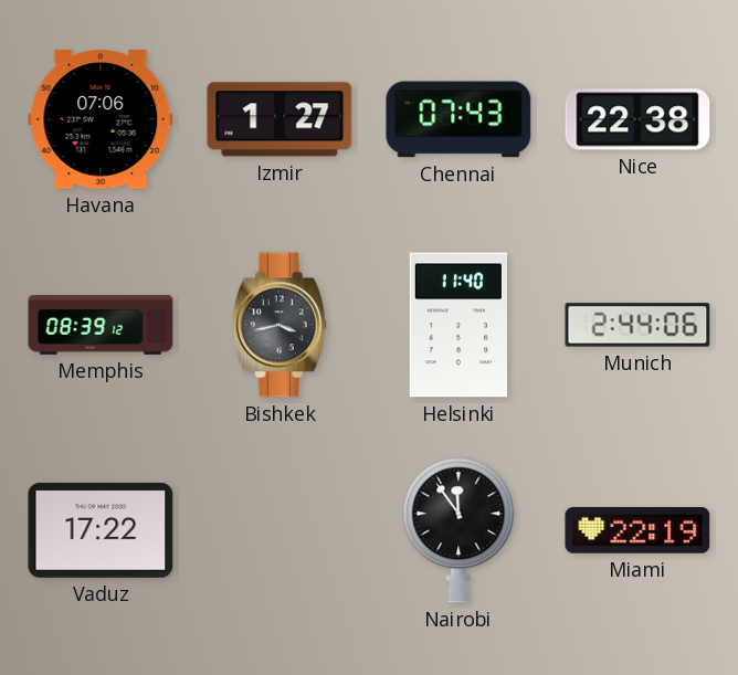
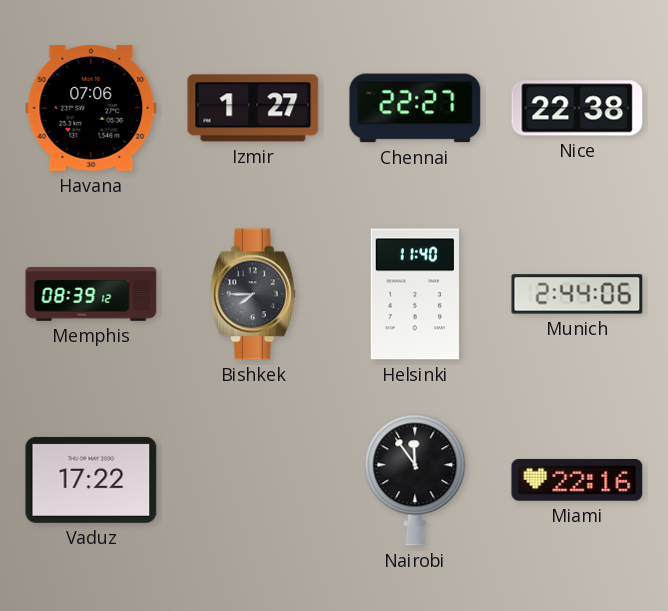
Chennai: 07:43 -> 22:27 (415, 108)
Bishkek: 3:43 -> 7:45 (253, 294)
Miami: 22:19 -> 22:16 (577, 480)
